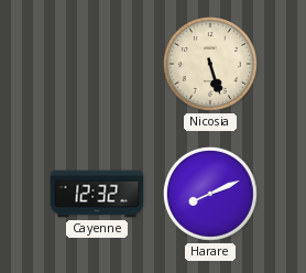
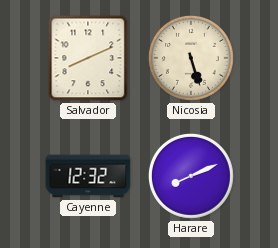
Salvador: none -> 8:11 (88, 58)
